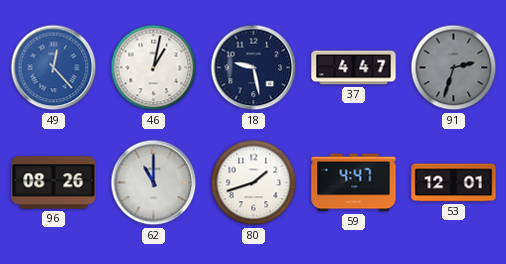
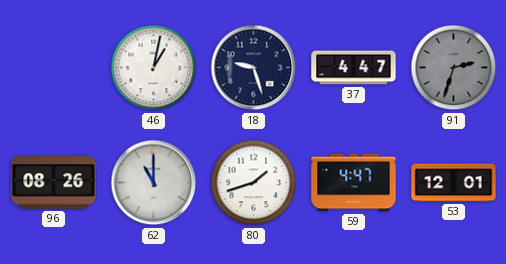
49: 12:23 -> none (54, 68)
18: 9:28 -> 9:27 (254, 68)
